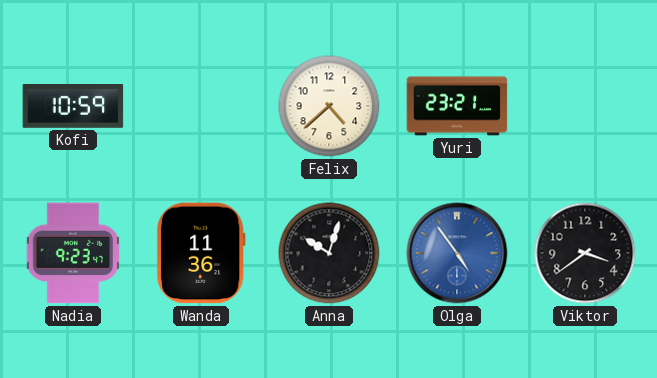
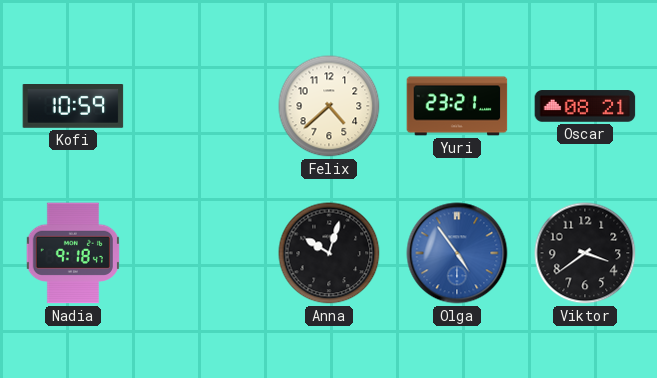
Oscar: none -> 08:21 (585, 106)
Nadia: 9:23 -> 9:18 (73, 253)
Wanda: 11:36 -> none (201, 253)
